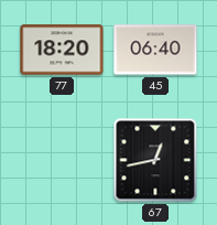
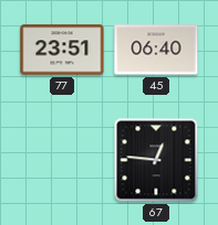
77: 18:20 -> 23:51 (62, 50)
67: 12:43 -> 12:46 (156, 160)
